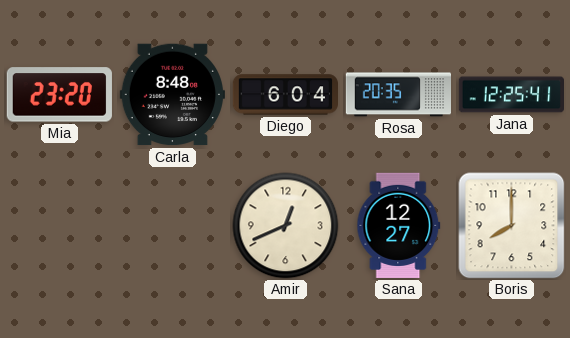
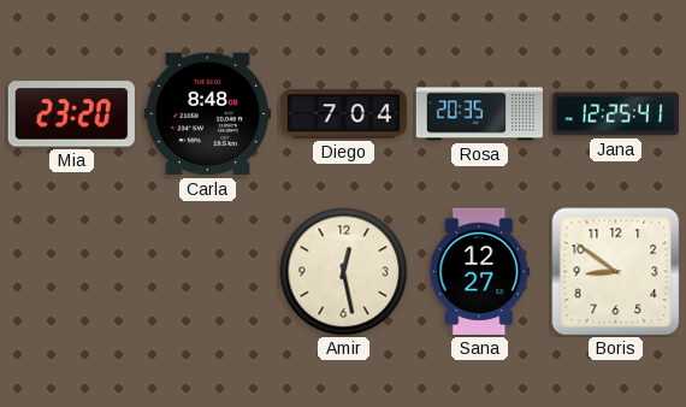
Diego: 6:04 -> 7:04 (343, 114)
Amir: 12:41 -> 12:28 (344, 272)
Boris: 8:00 -> 8:51 (616, 272)
